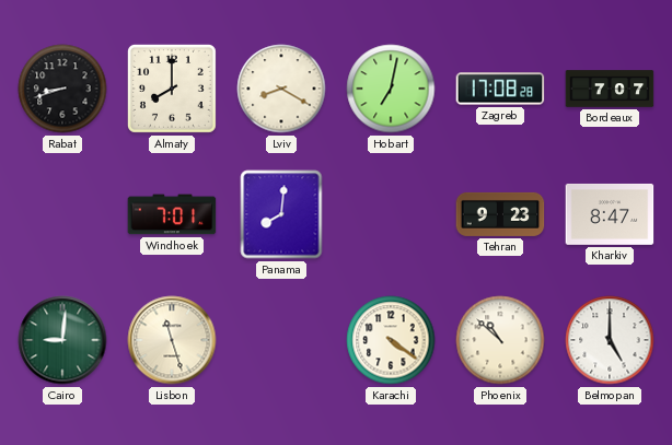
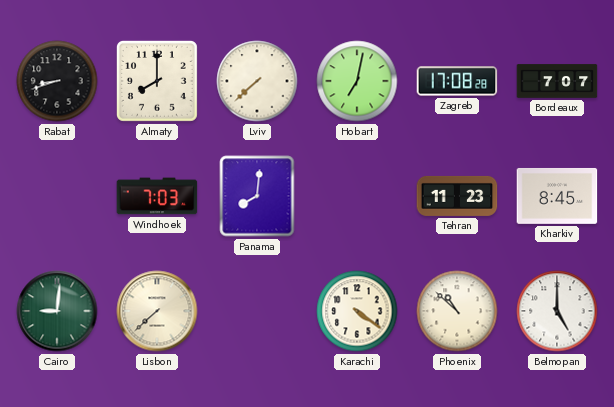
Lviv: 8:20 -> 7:38 (257, 81)
Windhoek: 7:01 -> 7:03 (157, 196)
Tehran: 9:23 -> 11:23 (457, 196)
Kharkiv: 8:47 -> 8:45 (557, 196)
Lisbon: 11:27 -> 7:38 (157, 311)
